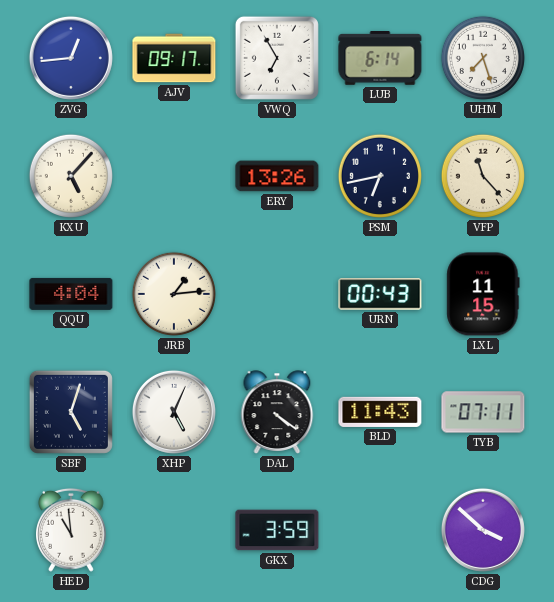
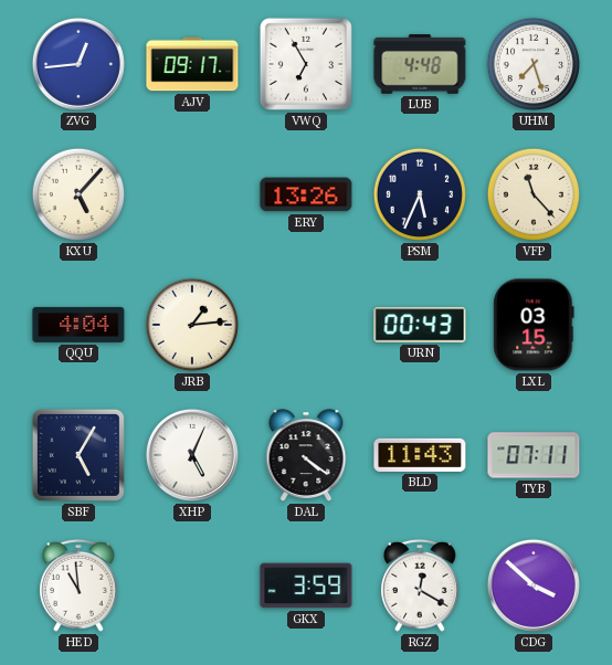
LUB: 6:14 -> 4:48 (420, 64)
PSM: 6:43 -> 5:34 (420, 194)
LXL: 11:15 -> 03:15 (534, 325)
SBF: 5:03 -> 5:05 (78, 455)
RGZ: none -> 12:20 (421, 585)
